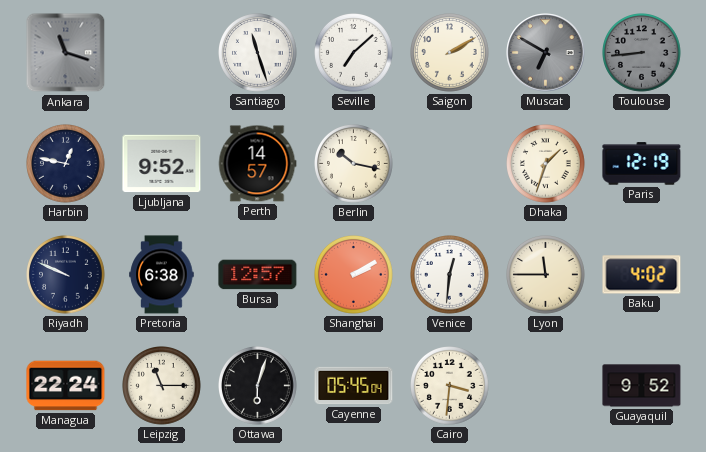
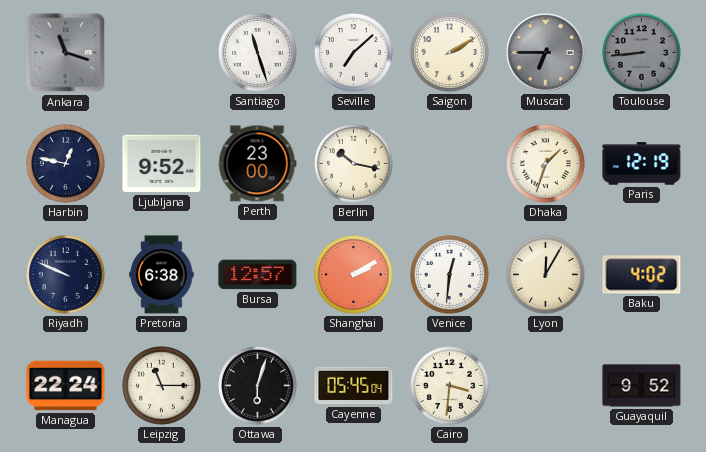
Muscat: 6:50 -> 6:45 (546, 53)
Perth: 14:57 -> 23:00 (257, 164)
Lyon: 11:45 -> 12:05 (546, 275)
